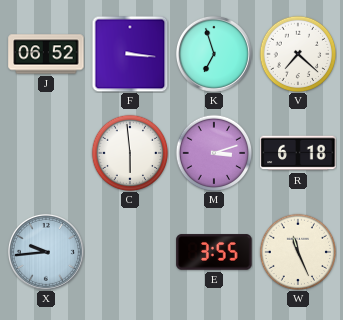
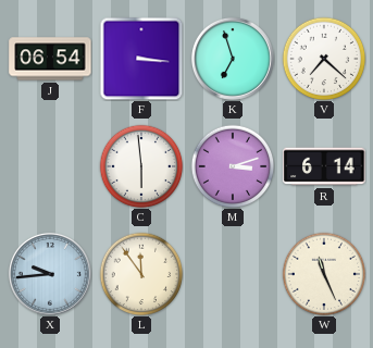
J: 06:52 -> 06:54 (50, 59)
R: 6:18 -> 6:14 (324, 166)
L: none -> 11:54 (141, 274)
E: 3:55 -> none (214, 252)
